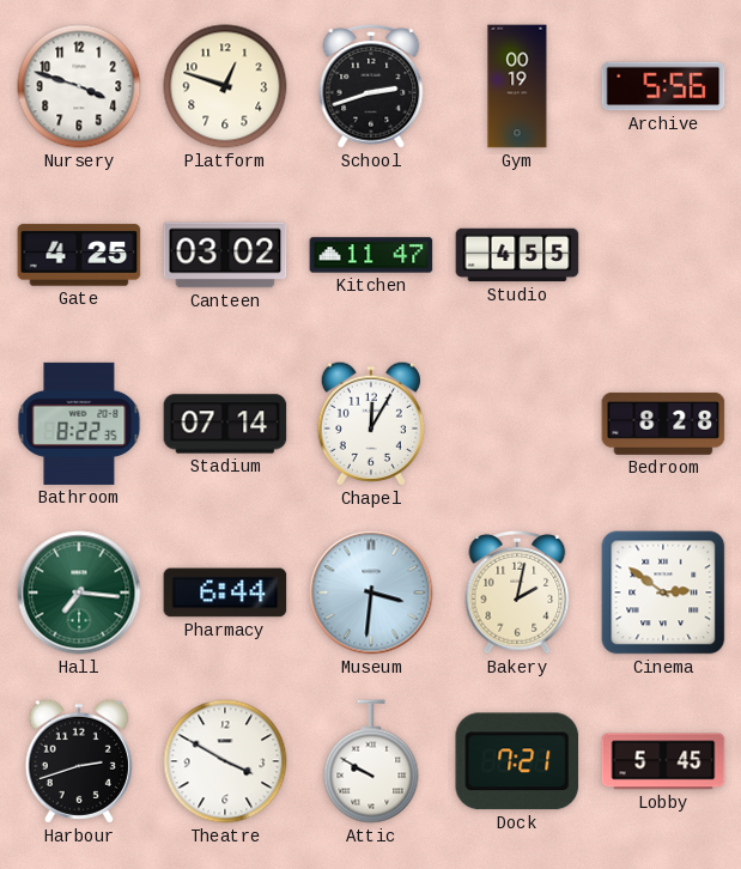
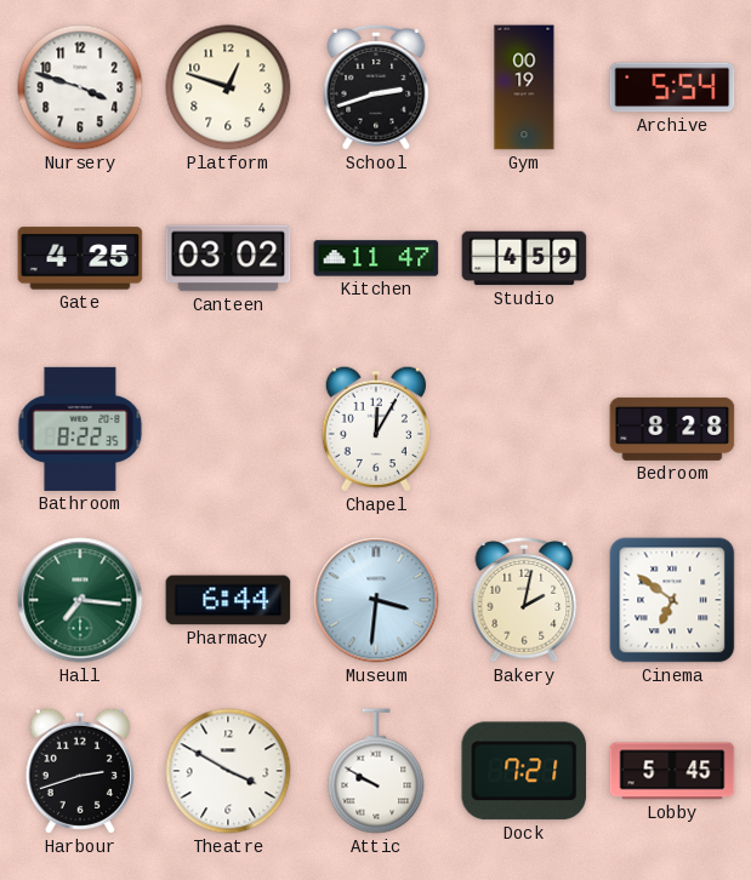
Archive: 5:56 -> 5:54 (672, 87)
Studio: 4:55 -> 4:59 (524, 258)
Stadium: 07:14 -> none (225, 424)
Cinema: 2:51 -> 6:51 (672, 600)
